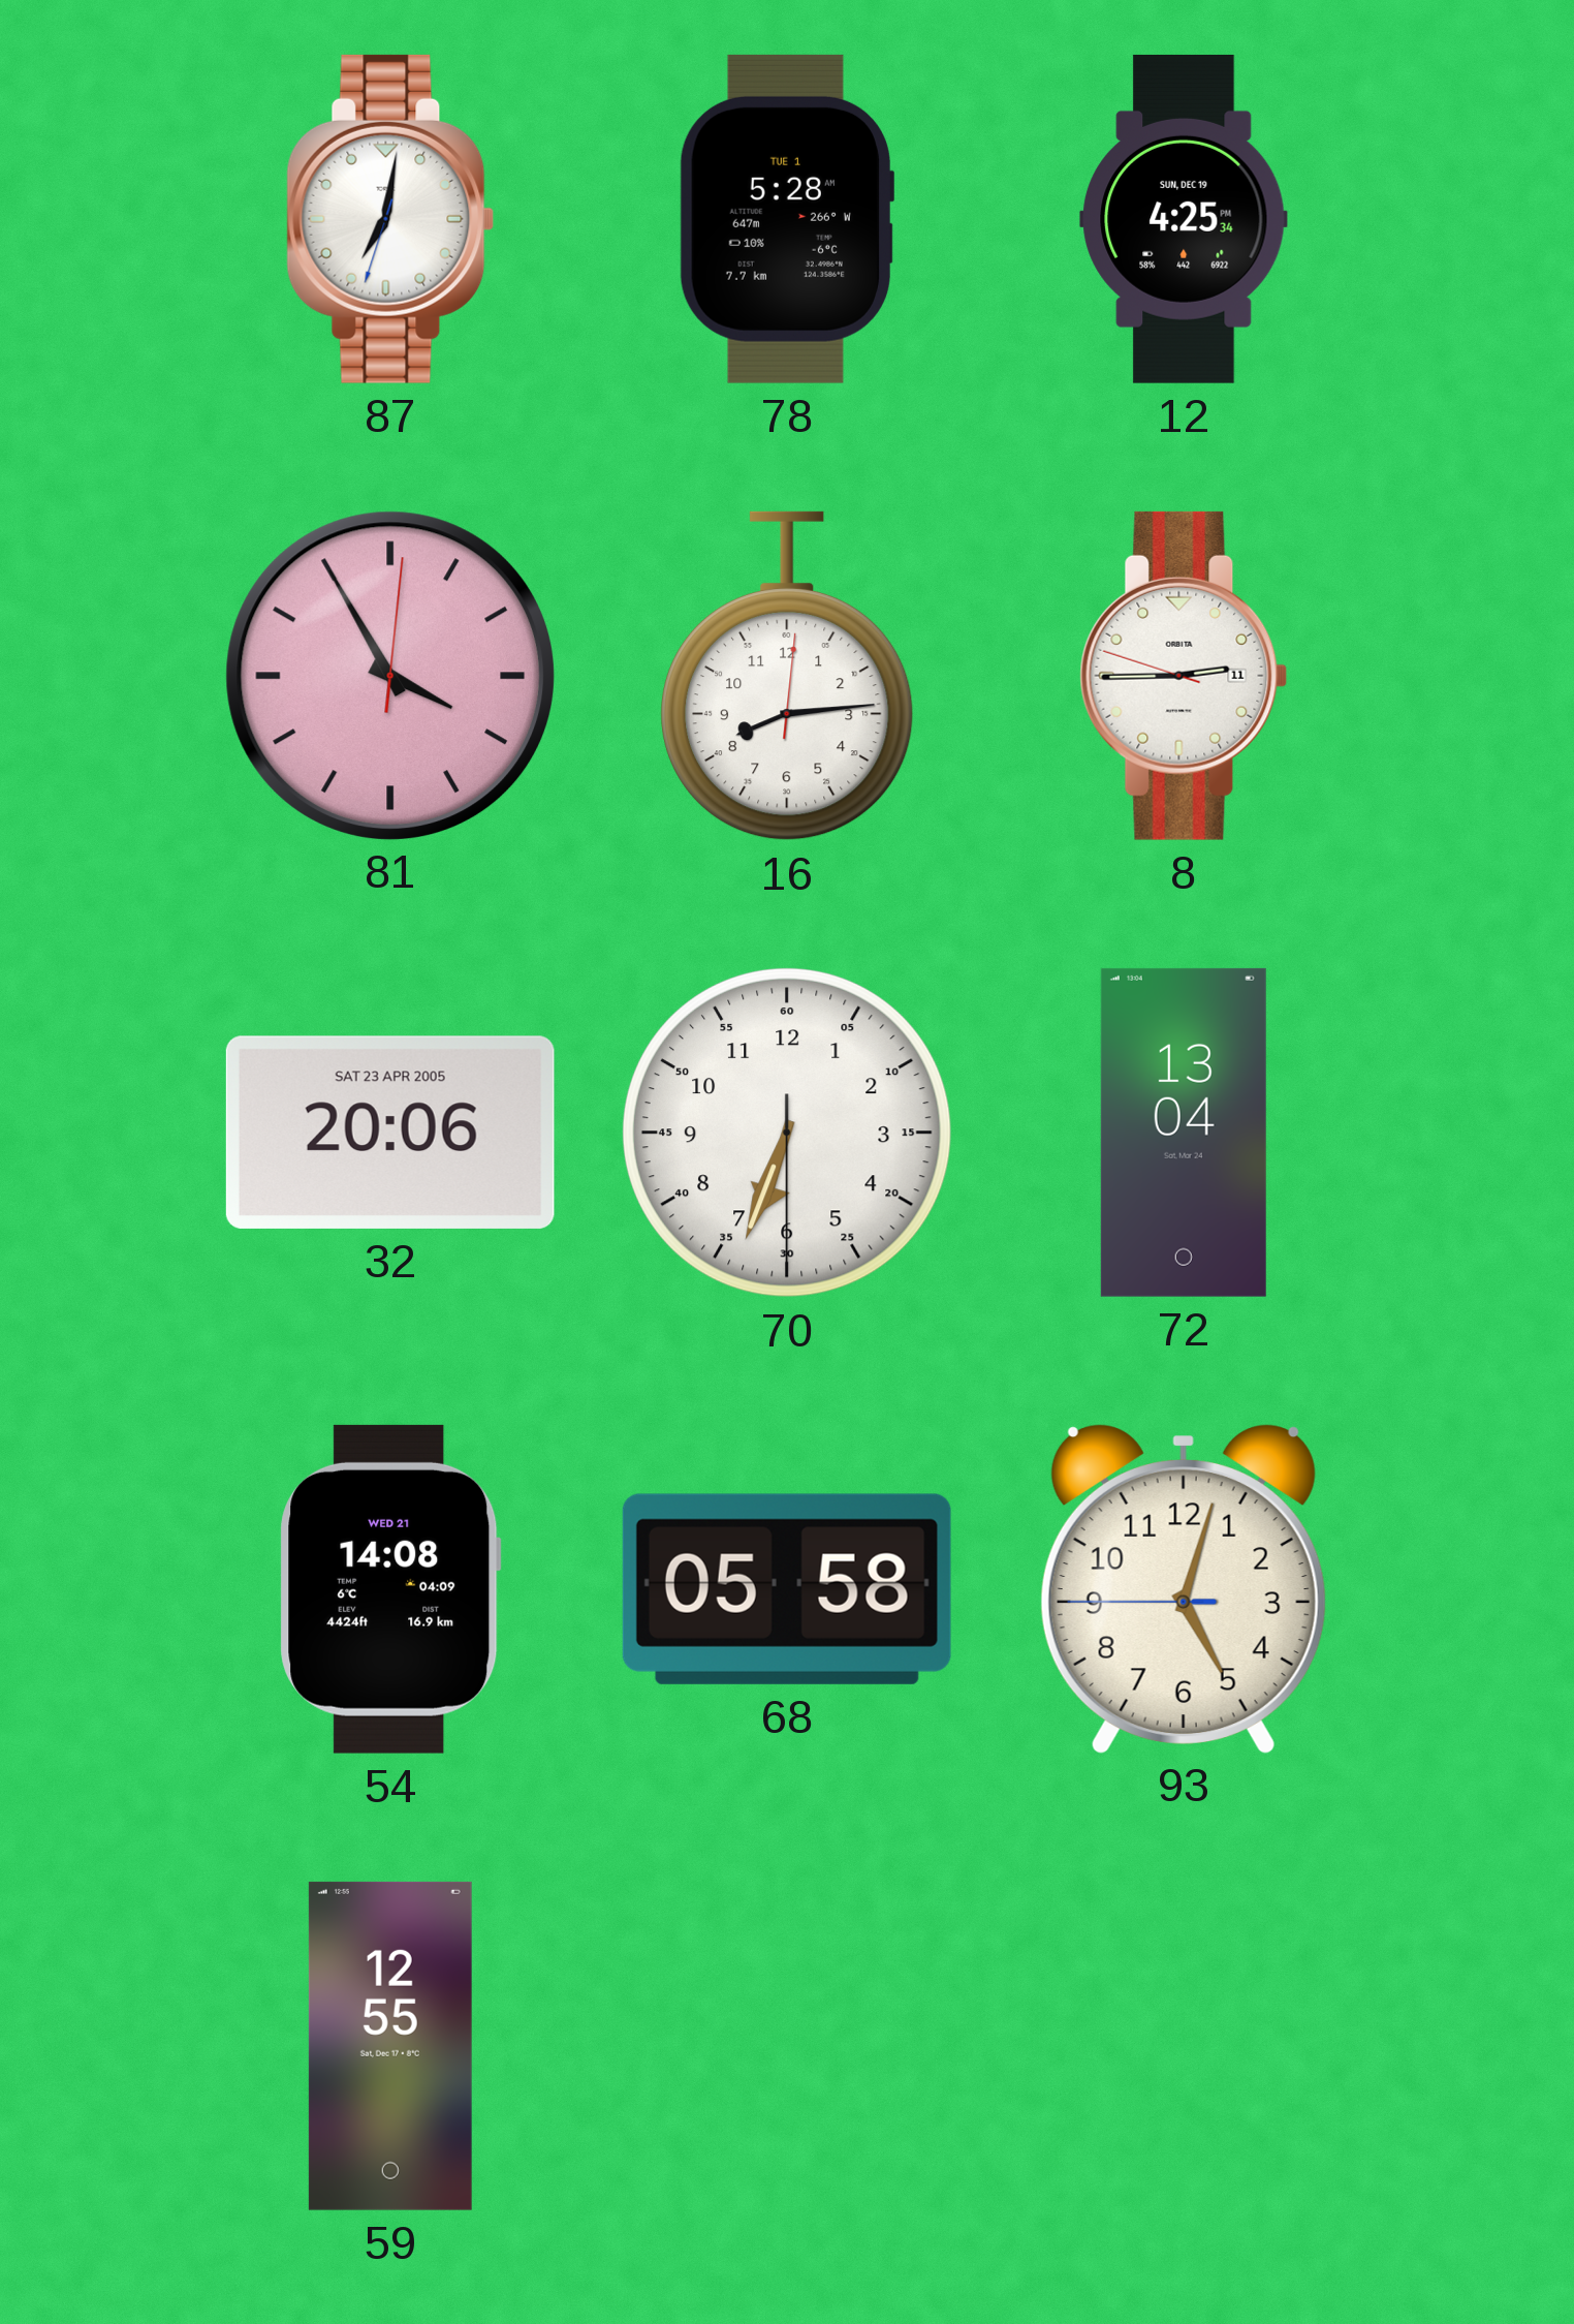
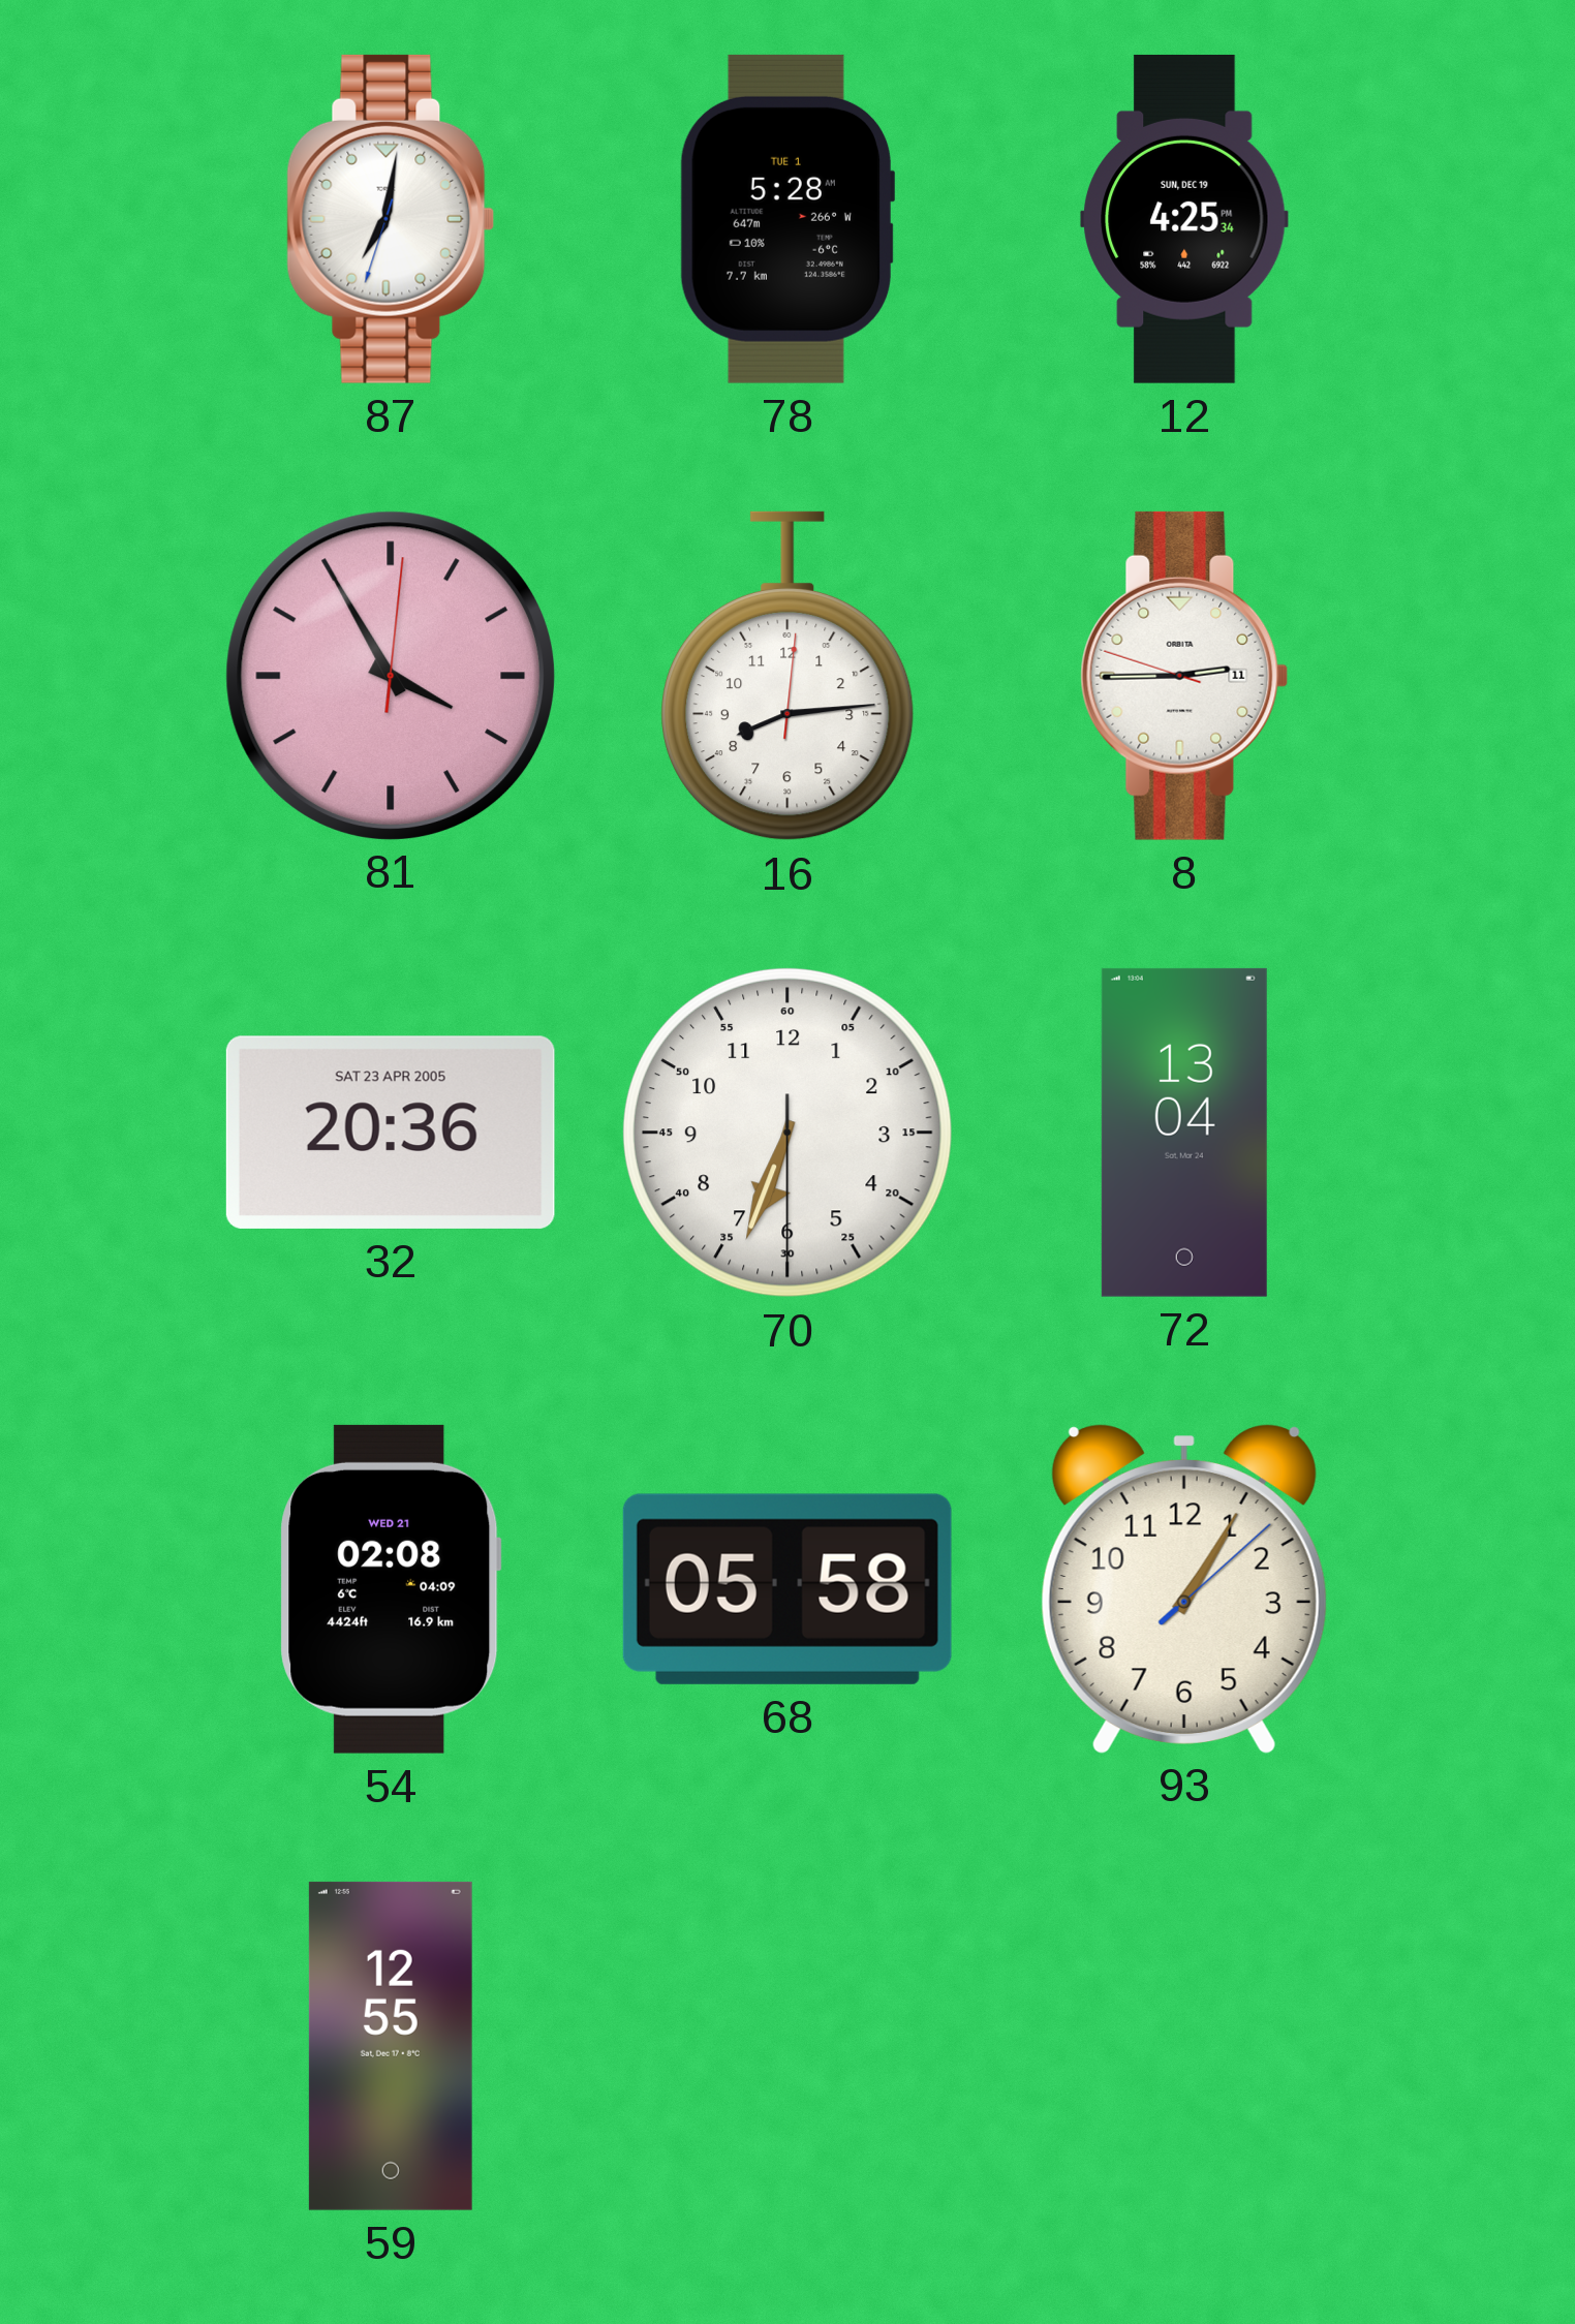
32: 20:06 -> 20:36 (391, 1133)
54: 14:08 -> 02:08 (391, 1589)
93: 5:02 -> 1:05 (1184, 1589)
